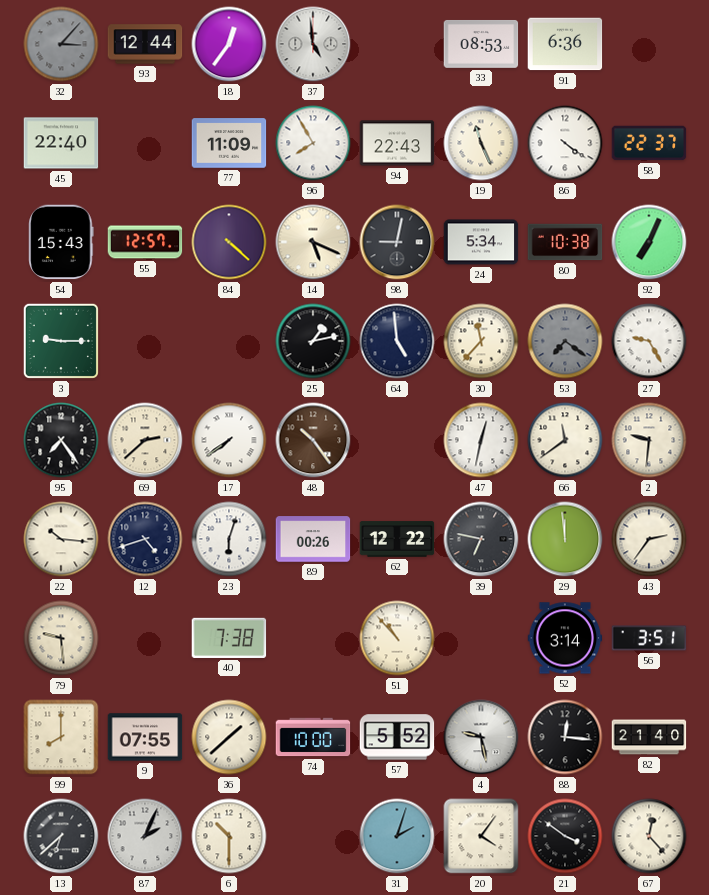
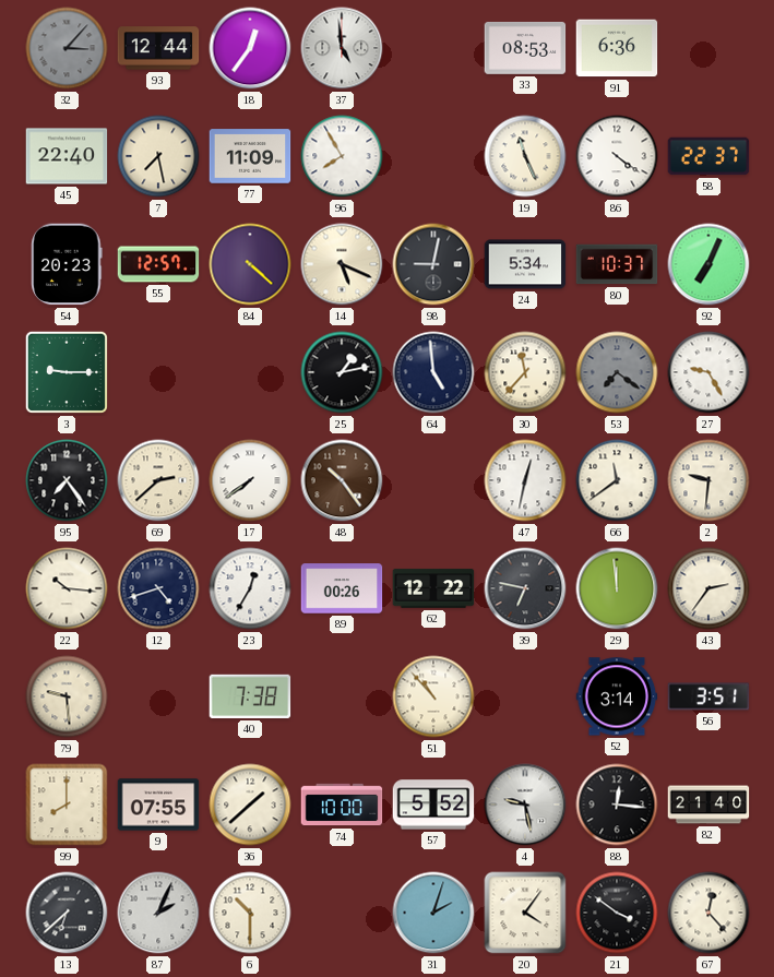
7: none -> 7:28 (158, 156)
94: 22:43 -> none (397, 143)
54: 15:43 -> 20:23 (67, 264)
80: 10:38 -> 10:37 (617, 264)
23: 6:03 -> 12:35 (250, 588)
